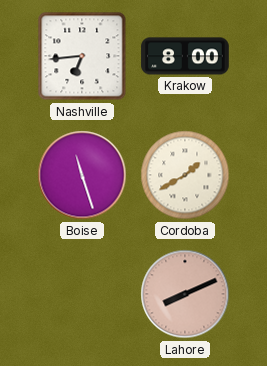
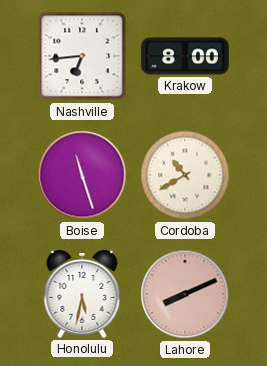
Cordoba: 1:40 -> 10:40 (185, 175)
Honolulu: none -> 5:32 (82, 294)
